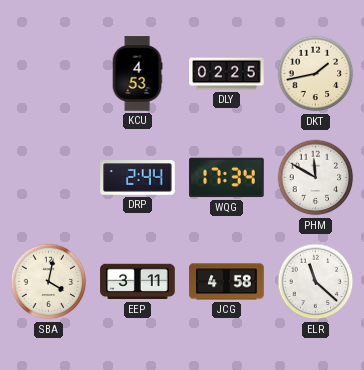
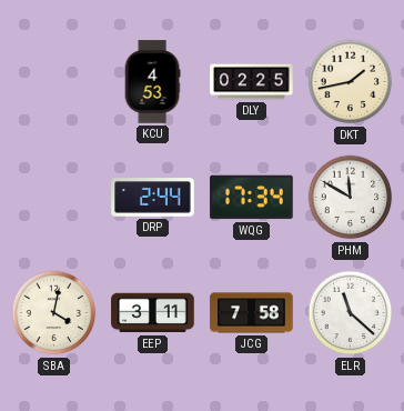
JCG: 4:58 -> 7:58 (252, 313)
